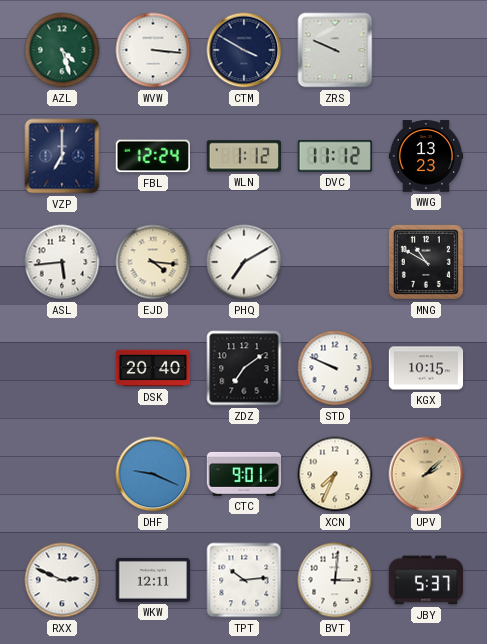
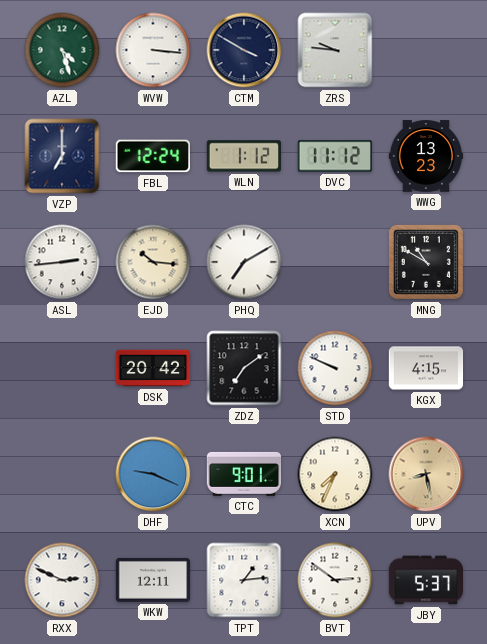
ZRS: 9:49 -> 9:46 (335, 50)
ASL: 5:44 -> 2:44 (62, 262)
EJD: 4:16 -> 10:16 (153, 262)
DSK: 20:40 -> 20:42 (153, 368)
KGX: 10:15 -> 4:15 (426, 368)
UPV: 2:08 -> 8:28 (426, 474)
TPT: 10:14 -> 1:14 (244, 580)
BVT: 3:01 -> 2:51 (335, 580)
